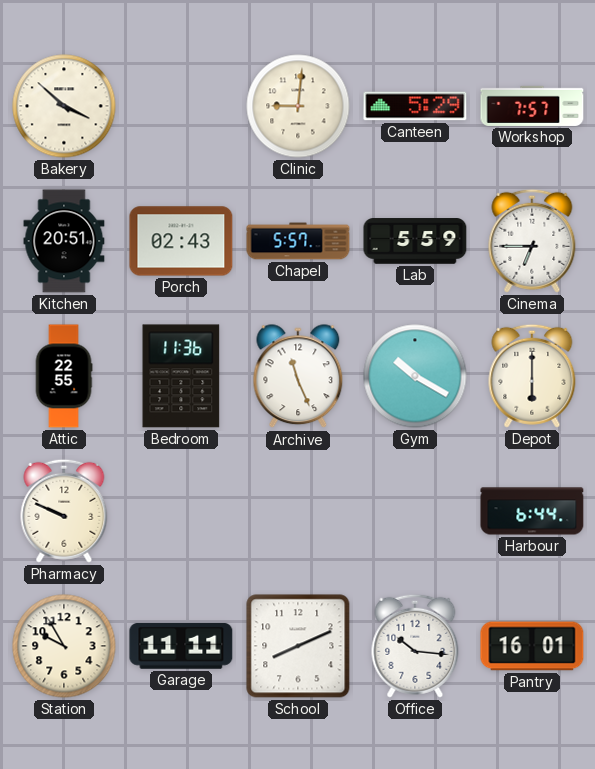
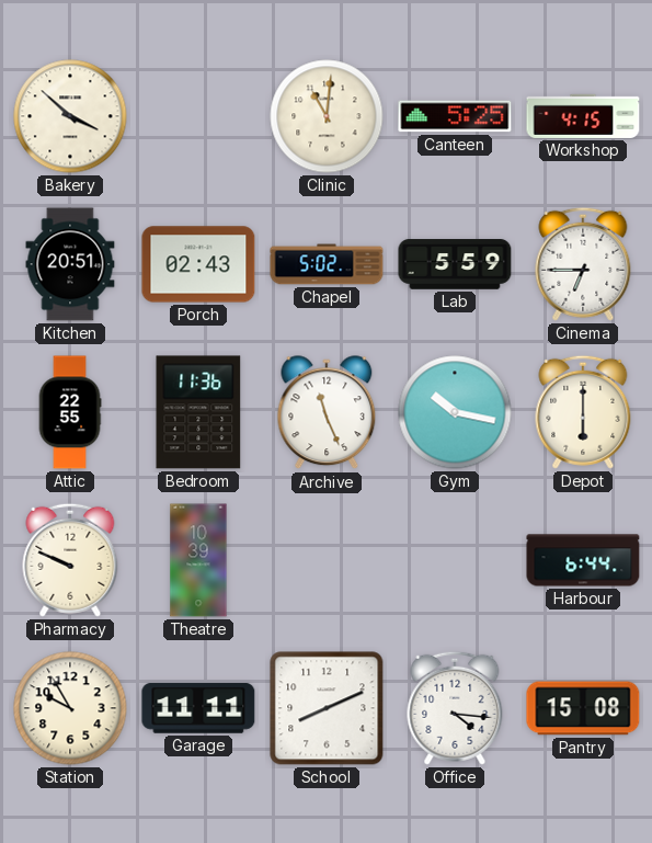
Clinic: 9:01 -> 11:01 (327, 116)
Canteen: 5:29 -> 5:25 (455, 116)
Workshop: 7:57 -> 4:15 (583, 116)
Chapel: 5:57 -> 5:02 (327, 264)
Gym: 10:20 -> 10:17 (455, 412)
Theatre: none -> 10:39 (198, 560)
Office: 10:16 -> 4:16 (455, 708)
Pantry: 16:01 -> 15:08 (583, 708)
